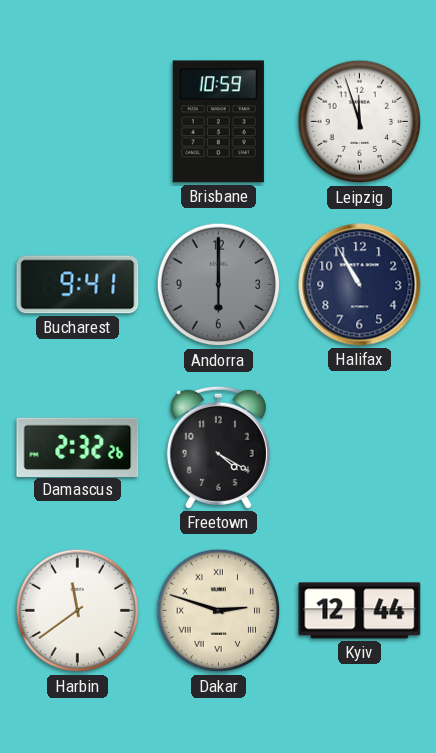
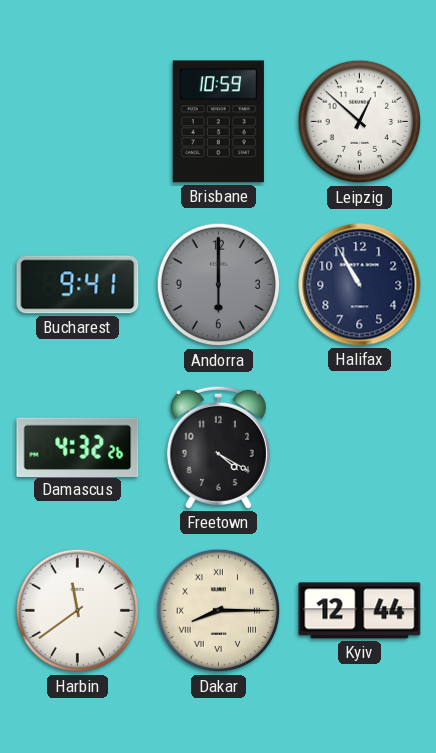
Leipzig: 11:57 -> 12:52 (360, 122)
Damascus: 2:32 -> 4:32 (78, 447)
Dakar: 2:48 -> 8:15 (219, 611)
